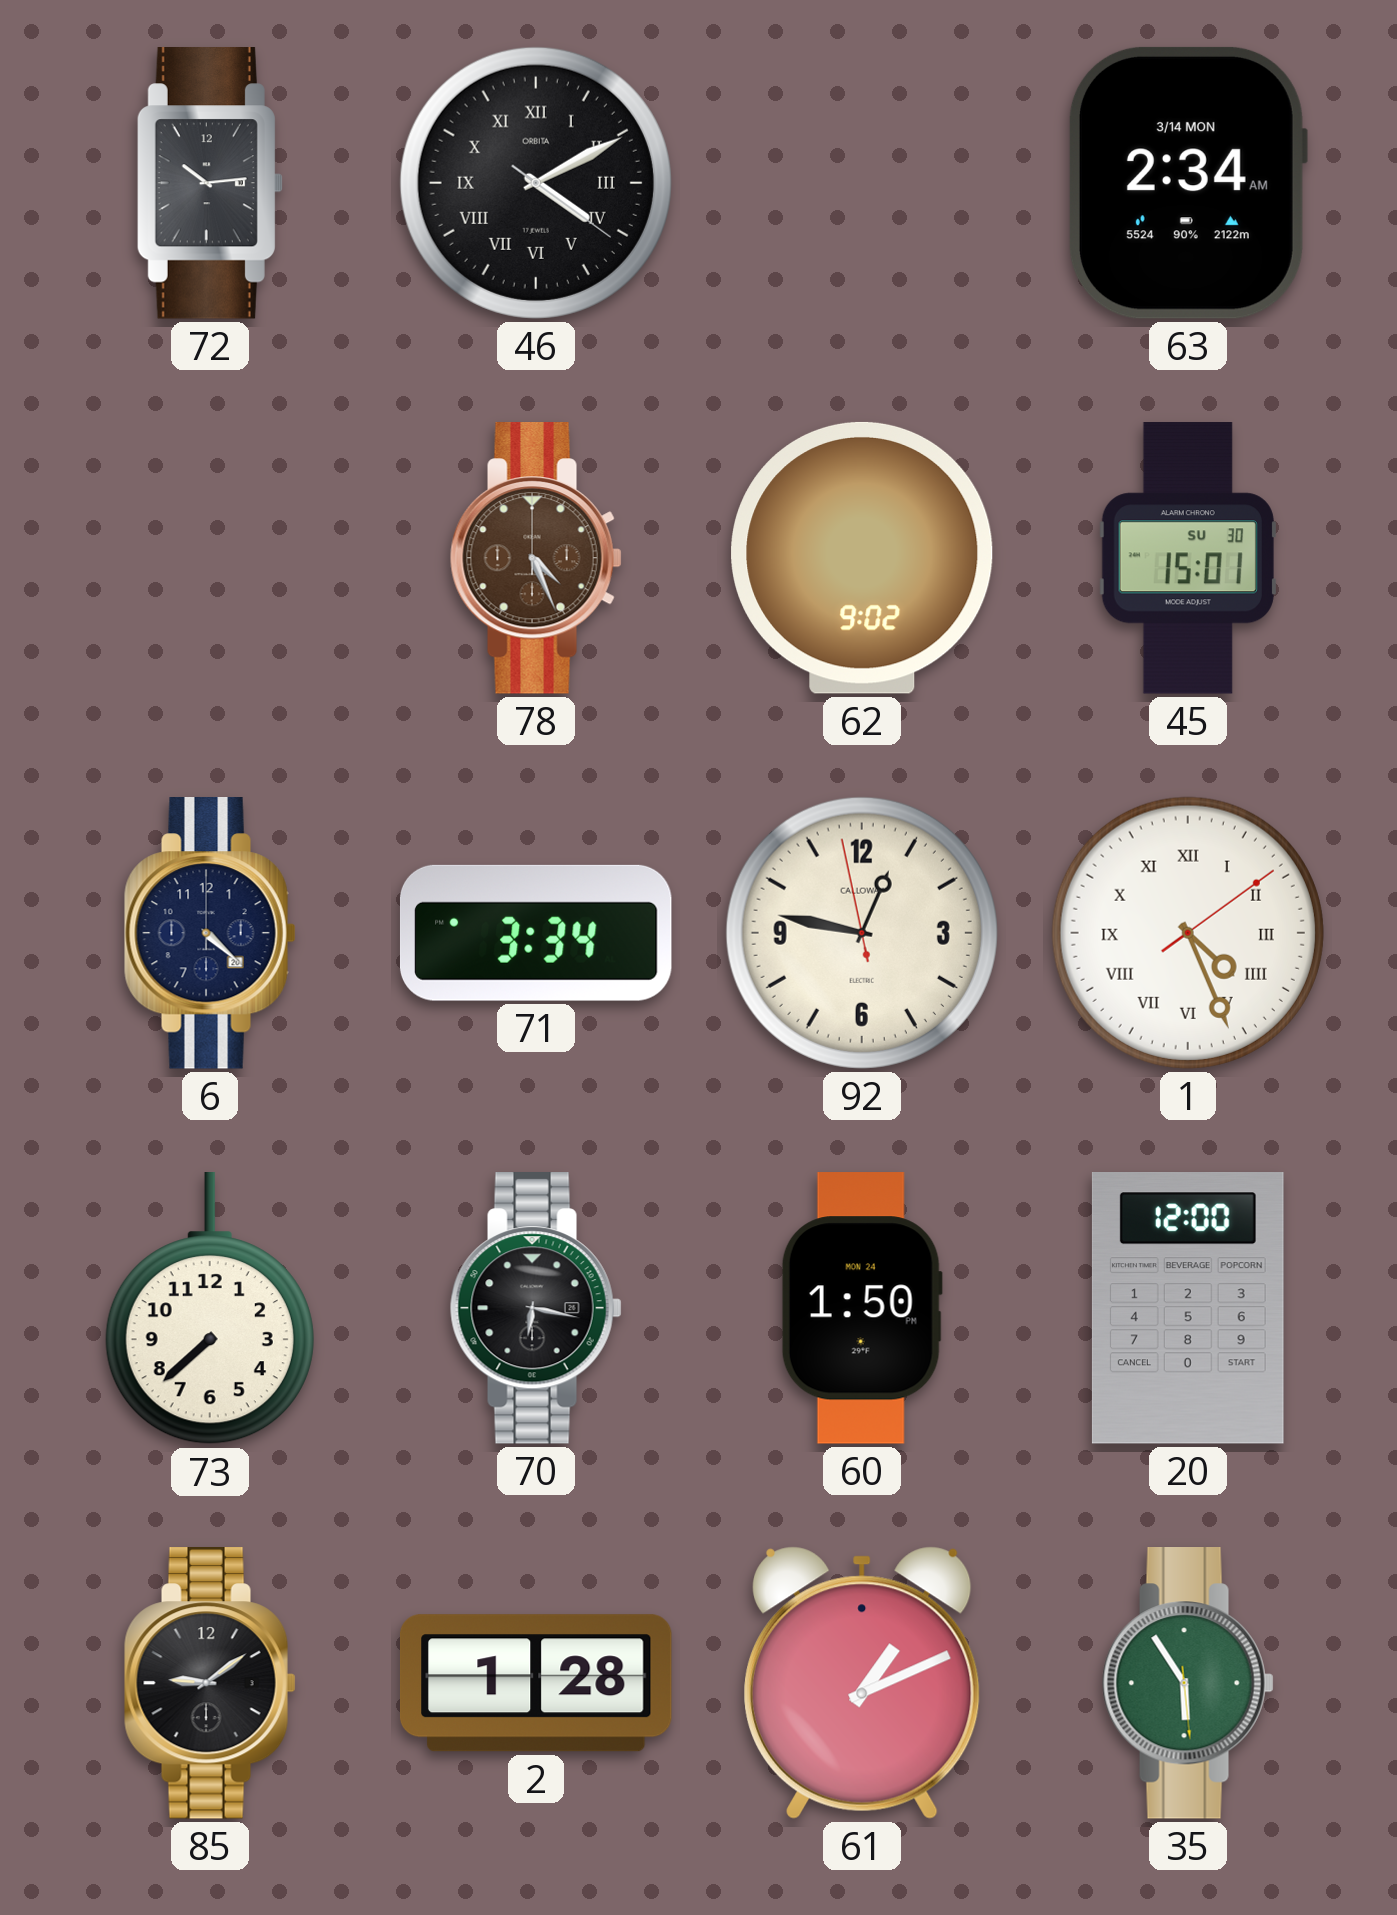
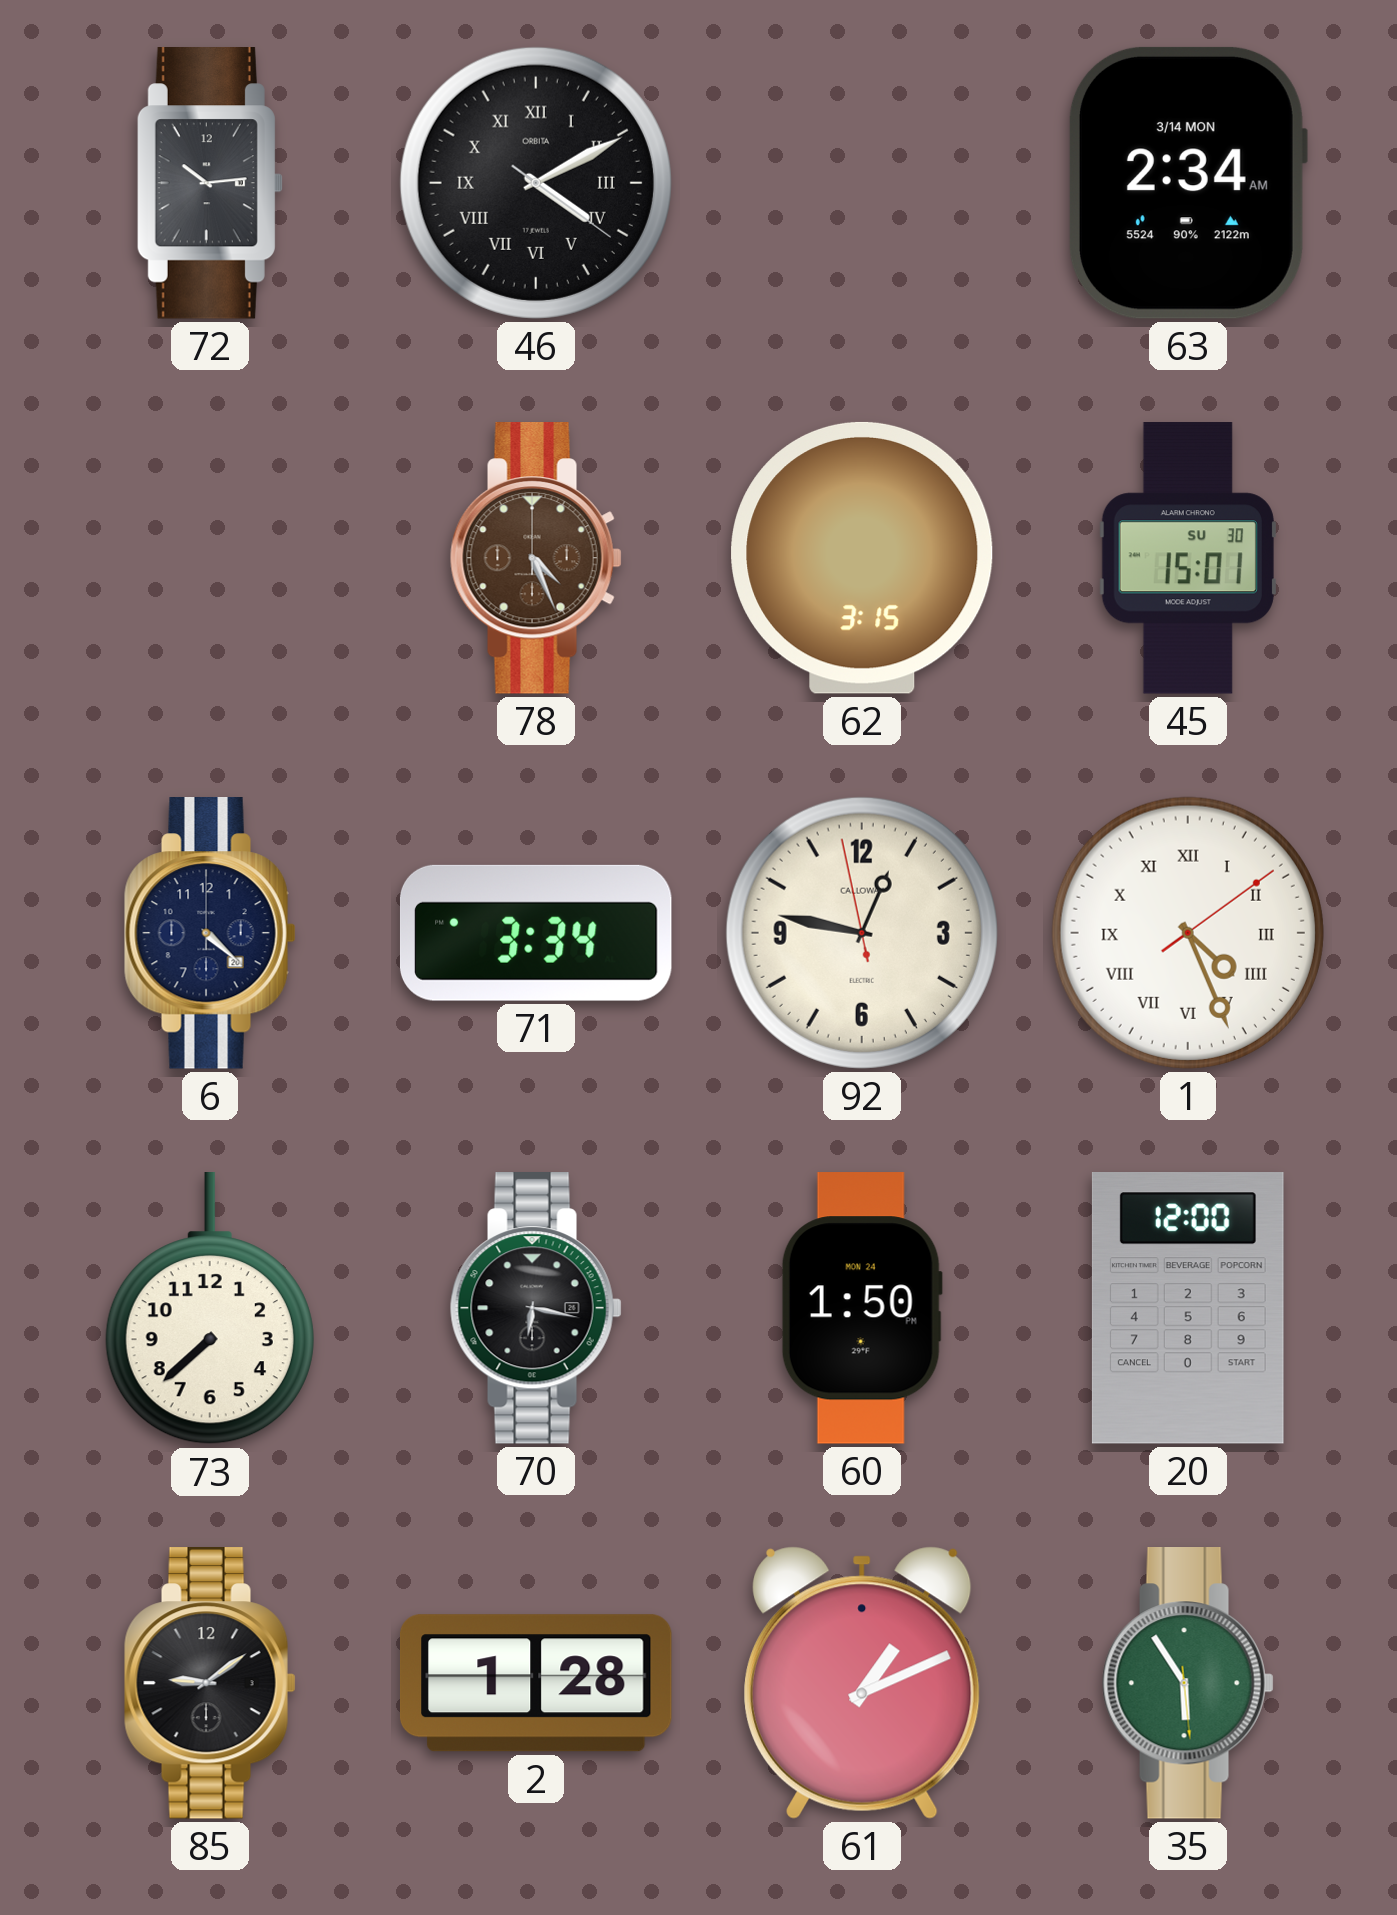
62: 9:02 -> 3:15 (862, 558)
